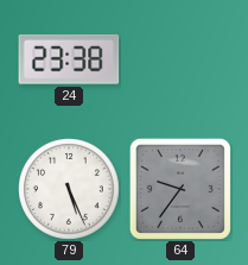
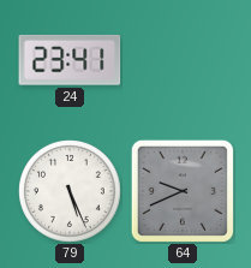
24: 23:38 -> 23:41 (70, 60)
64: 9:36 -> 9:41 (183, 191)
